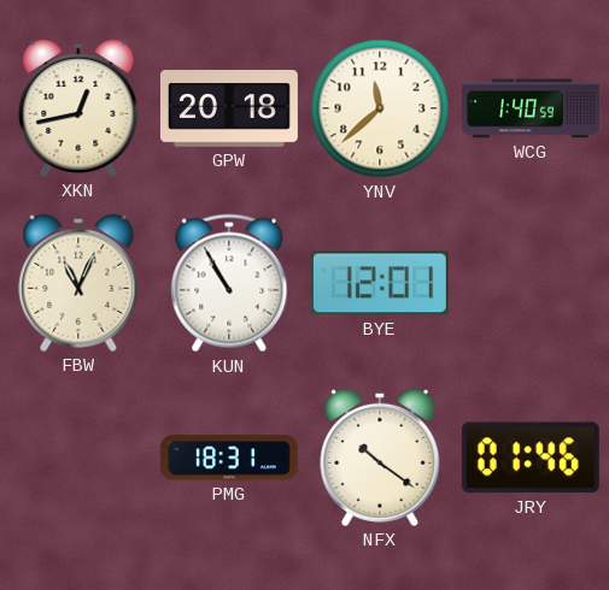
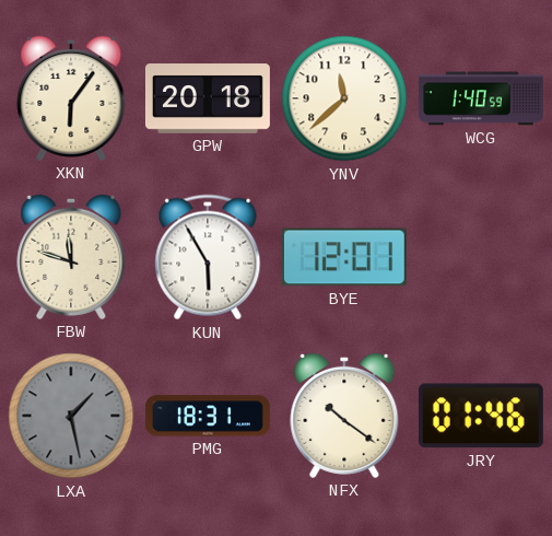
XKN: 12:43 -> 6:06 (71, 98)
FBW: 11:04 -> 11:48 (71, 257)
KUN: 10:55 -> 5:55 (208, 257)
LXA: none -> 1:28 (71, 416)
